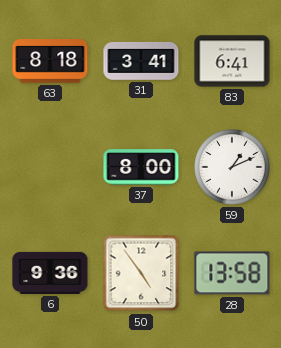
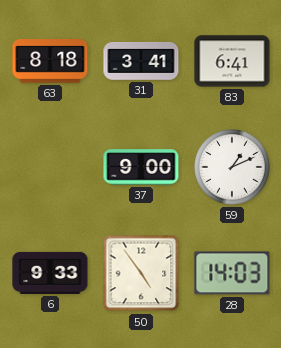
37: 8:00 -> 9:00 (141, 167)
6: 9:36 -> 9:33 (50, 273)
28: 13:58 -> 14:03 (232, 273)
